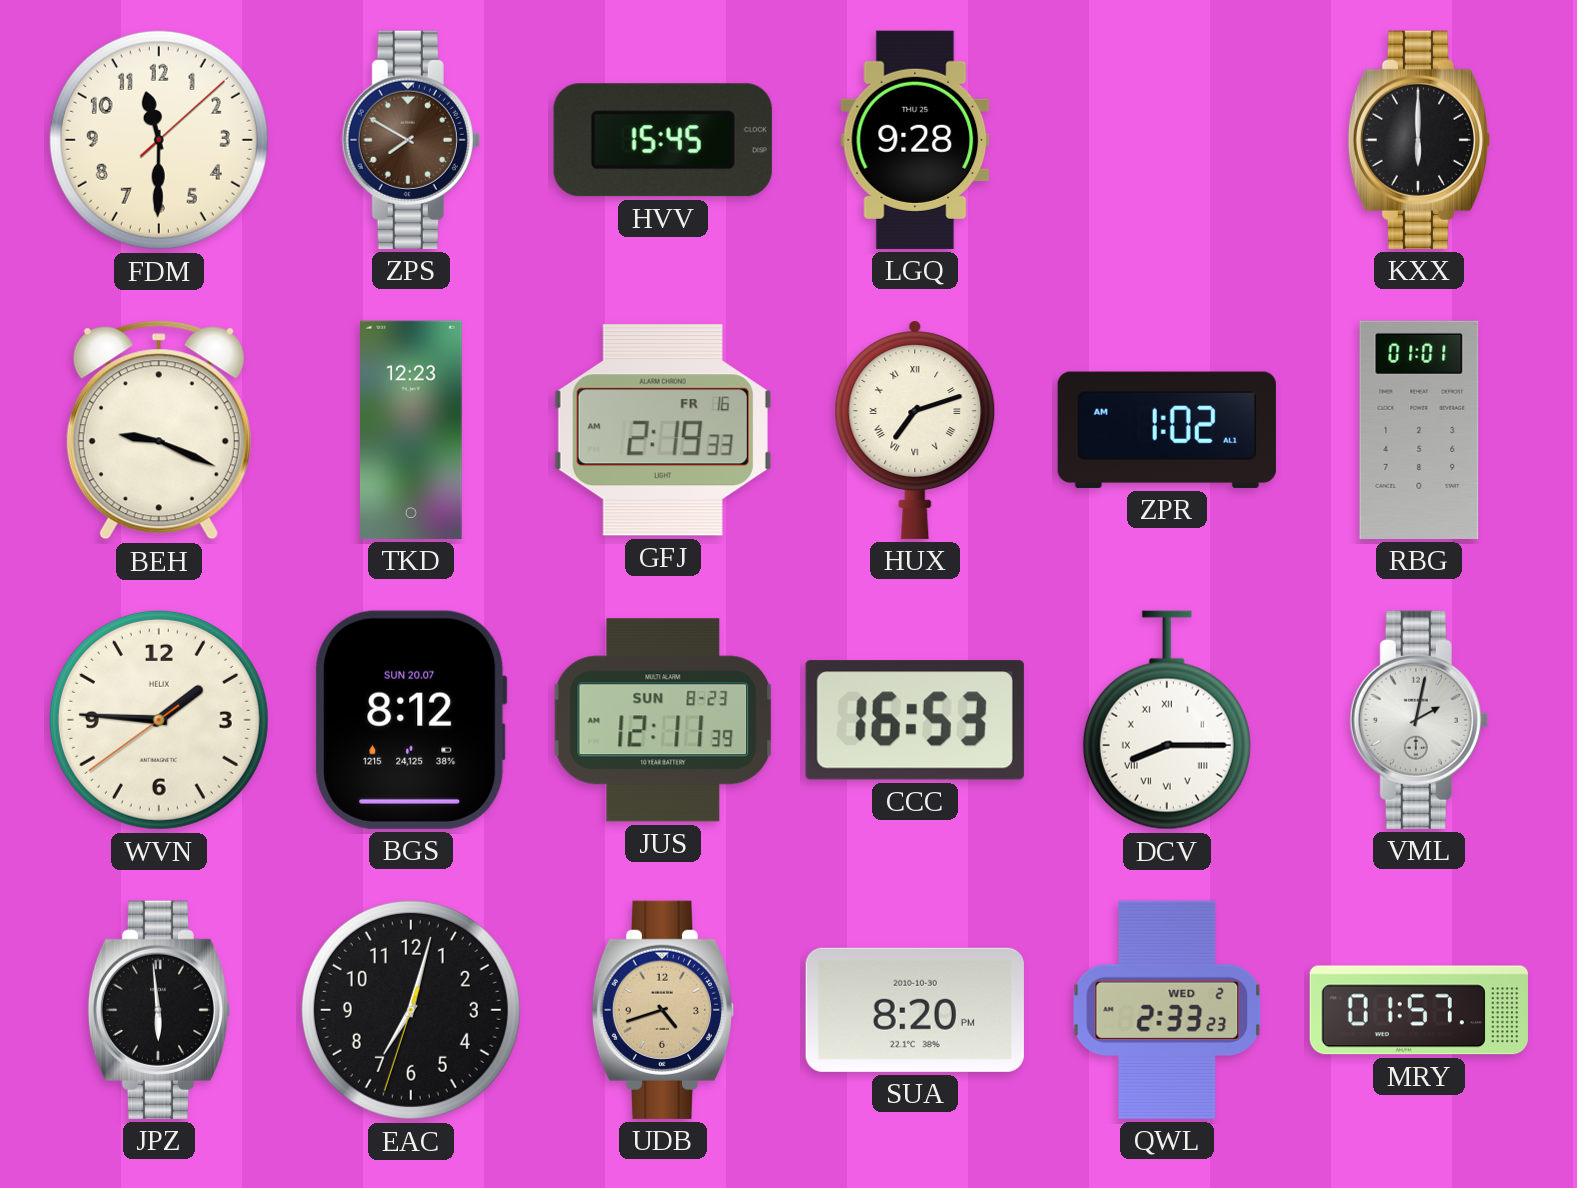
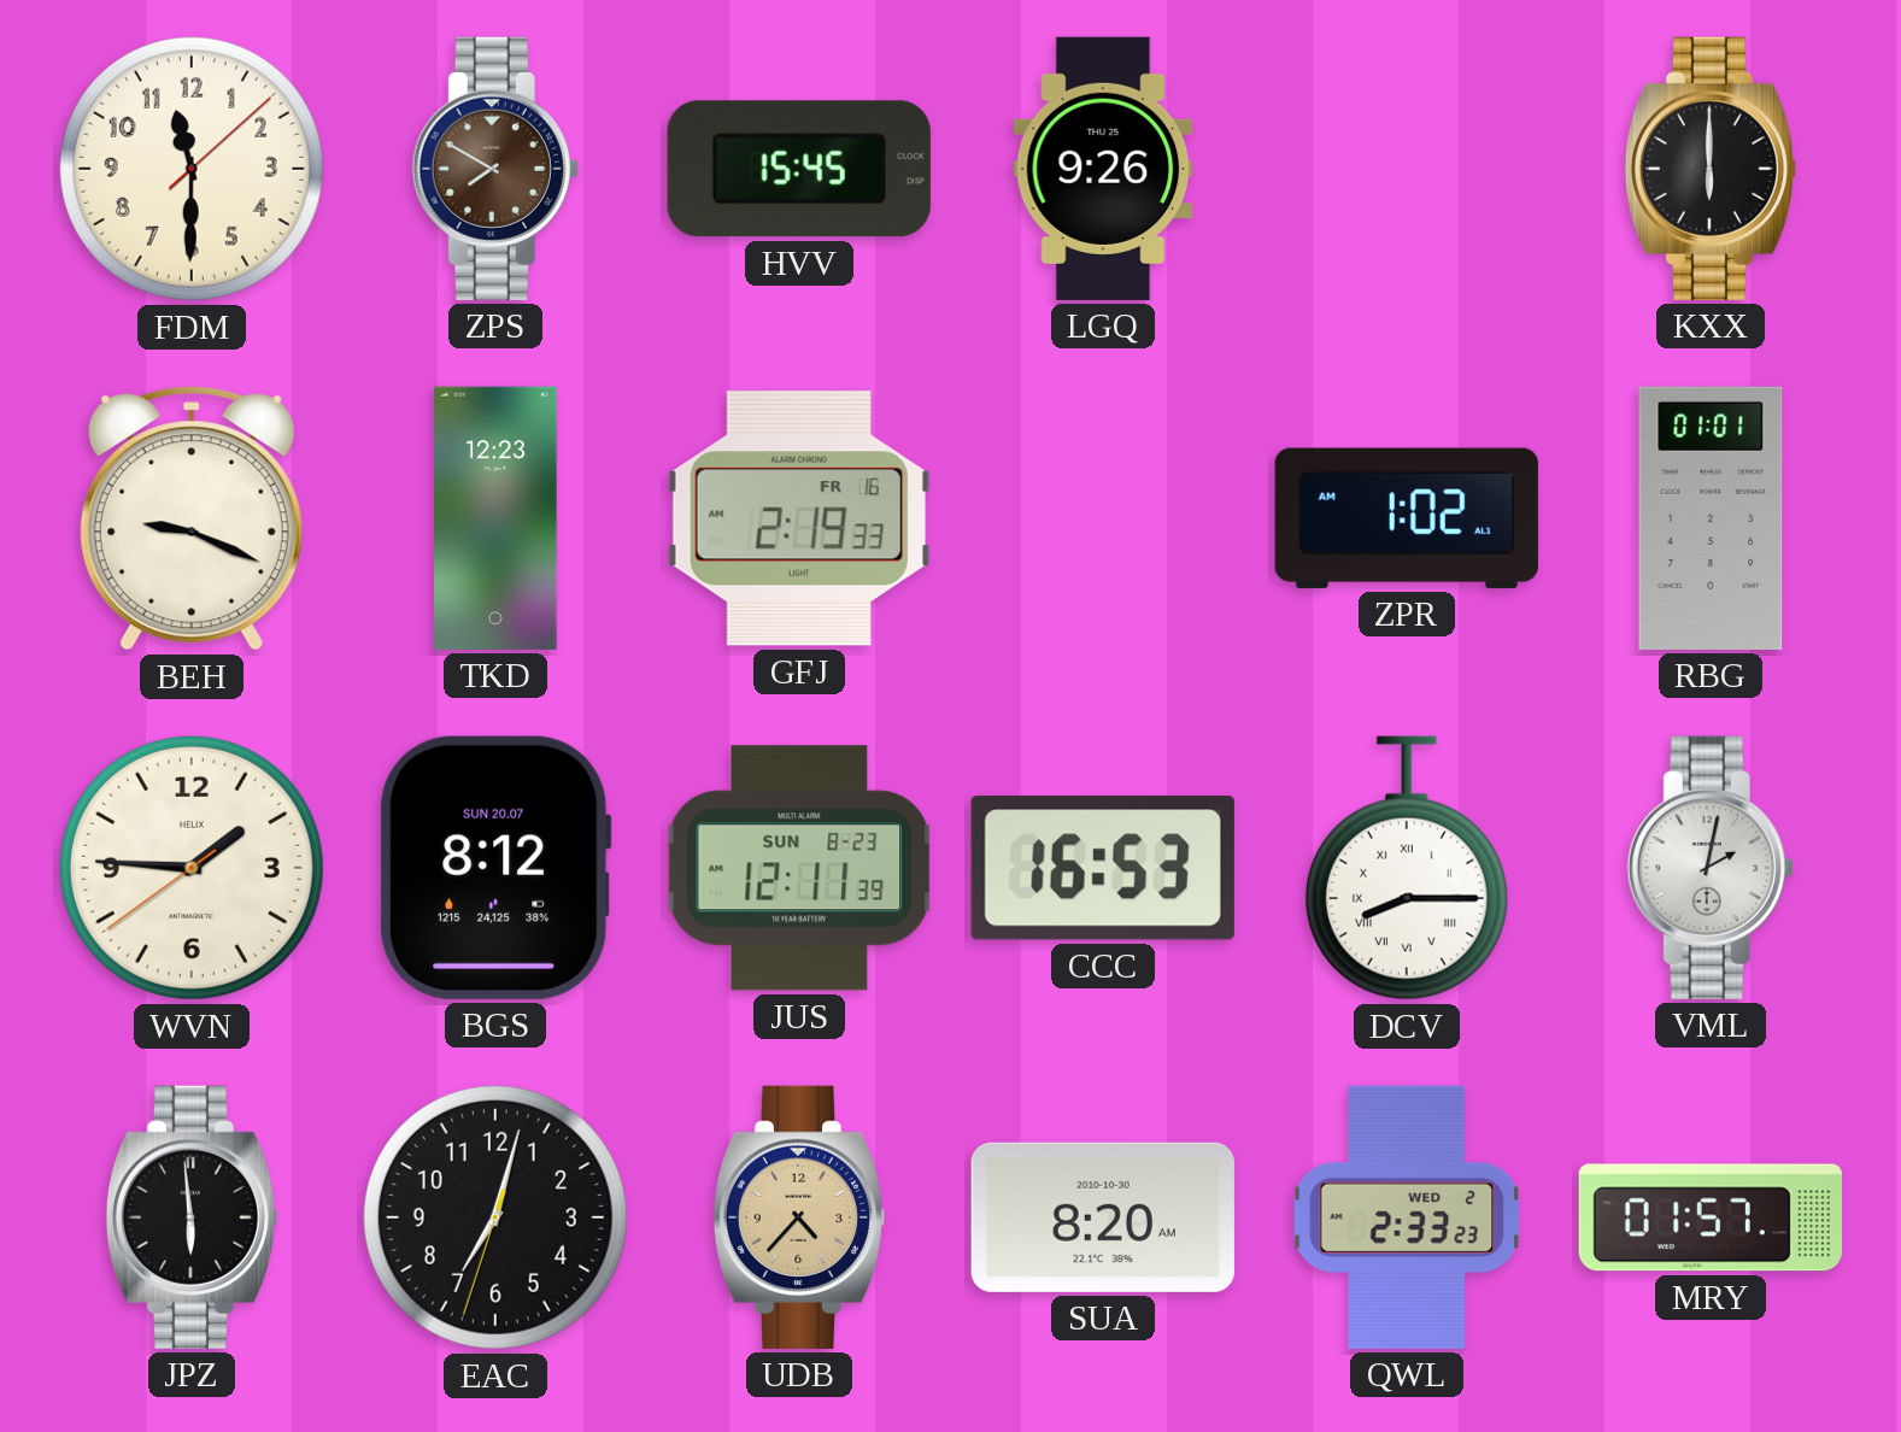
LGQ: 9:28 -> 9:26 (1103, 169)
HUX: 7:12 -> none (916, 430)
UDB: 4:42 -> 4:37 (799, 1217)
SUA: 8:20 PM -> 8:20 AM (1103, 1217)
